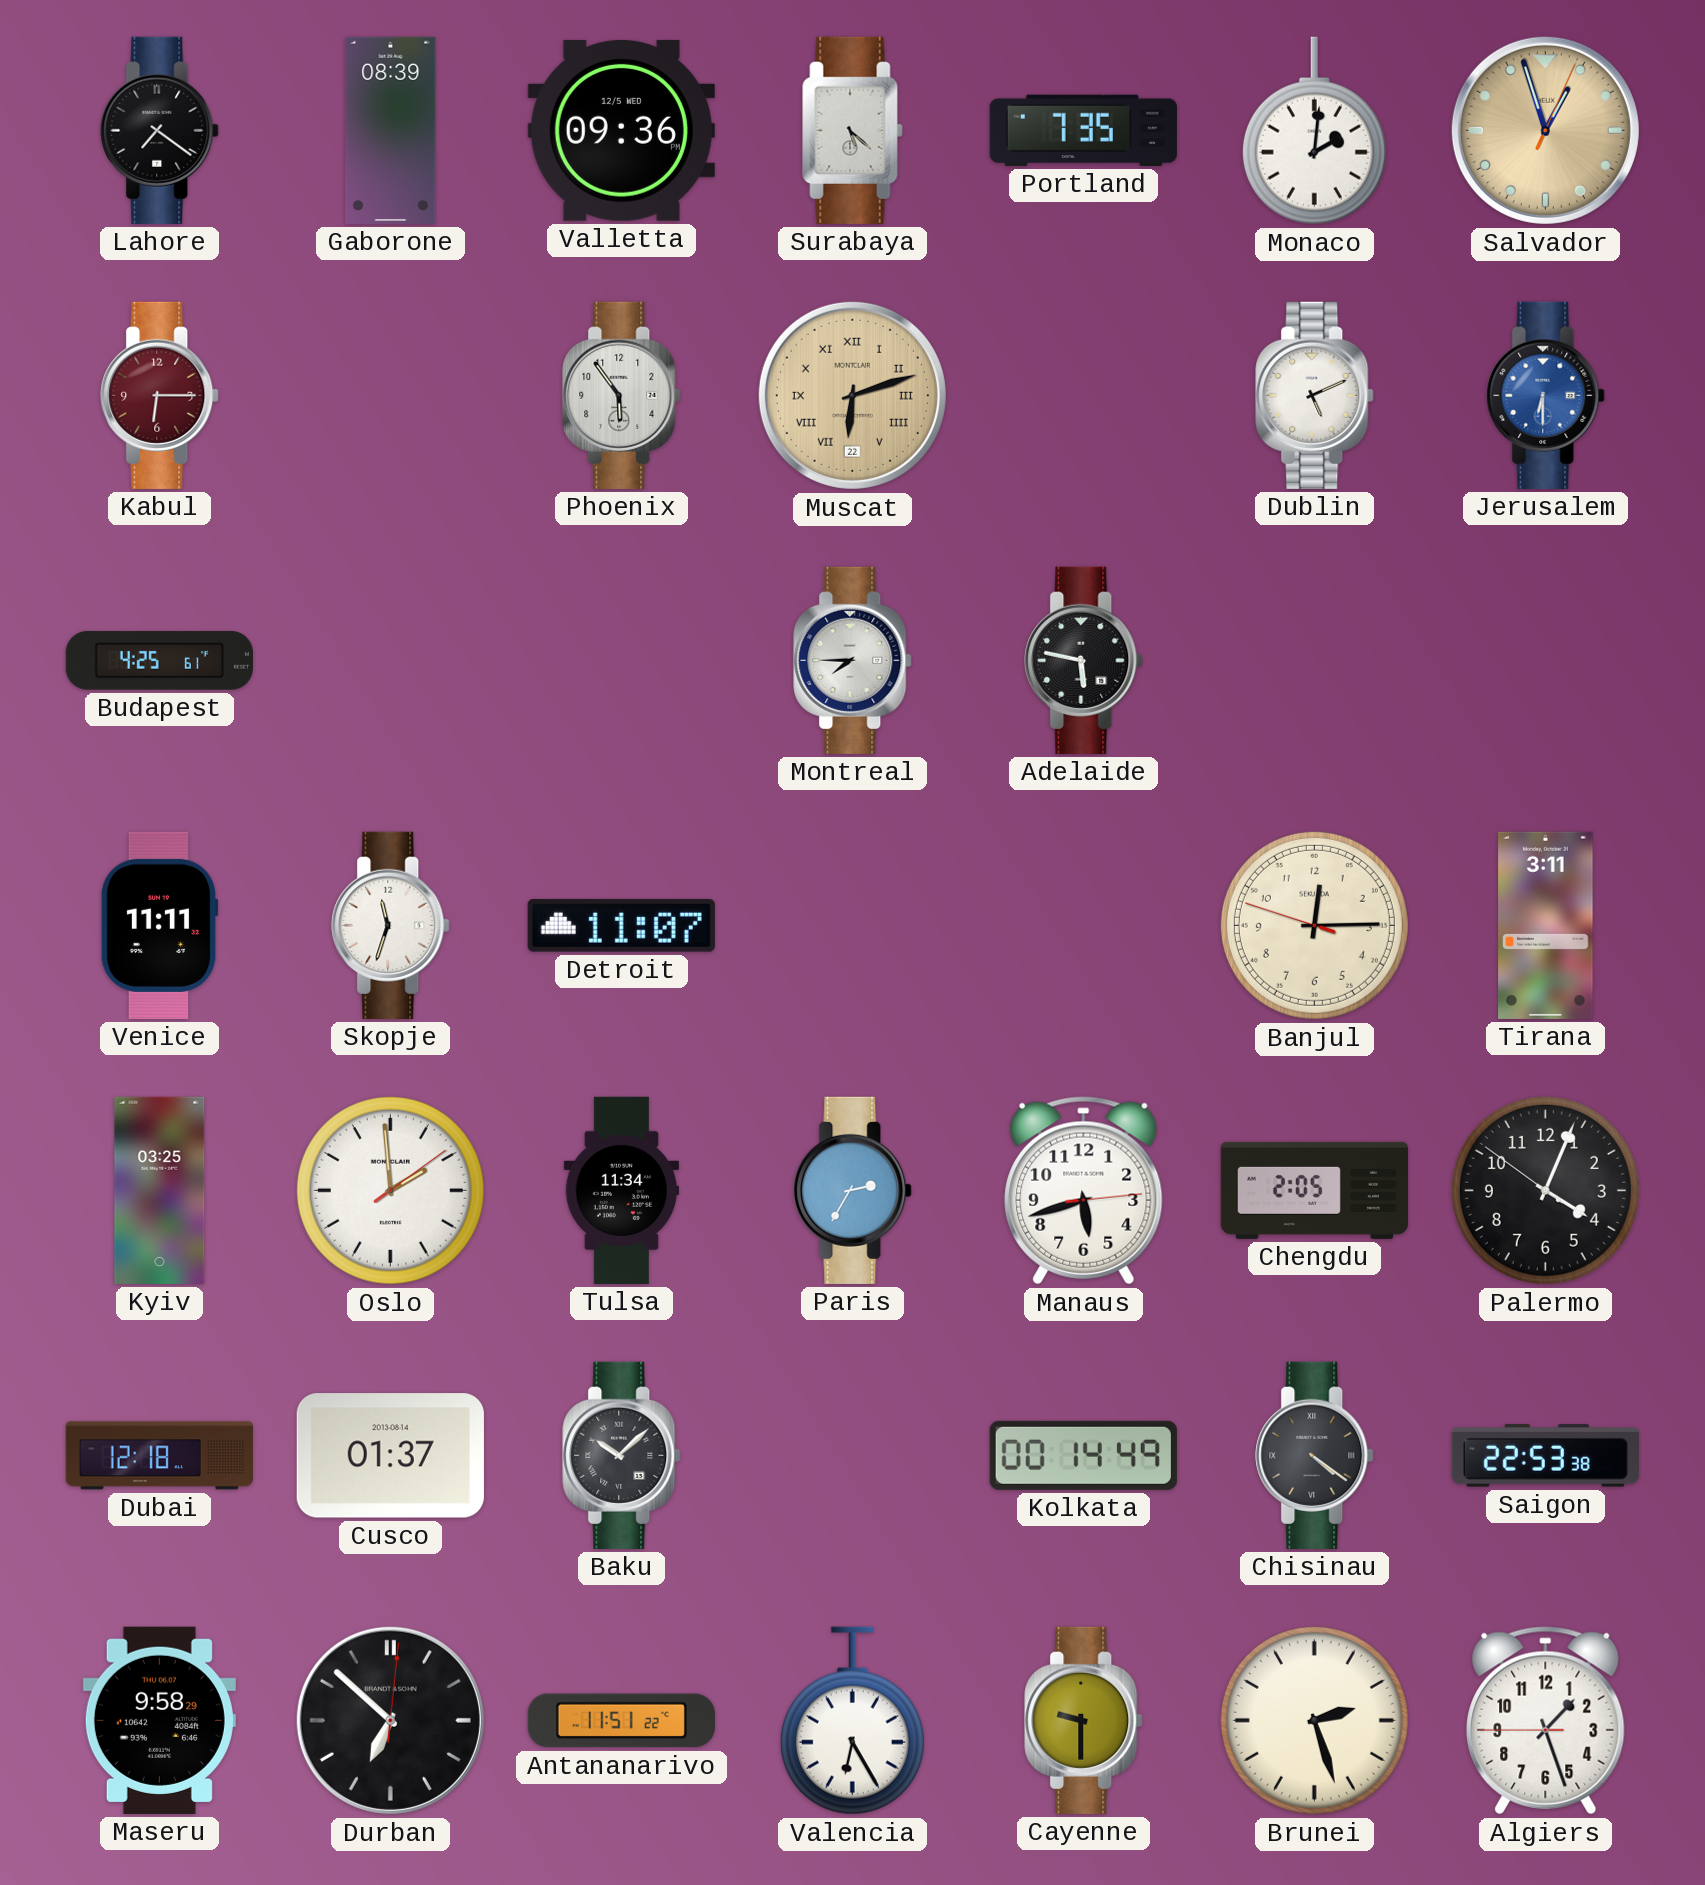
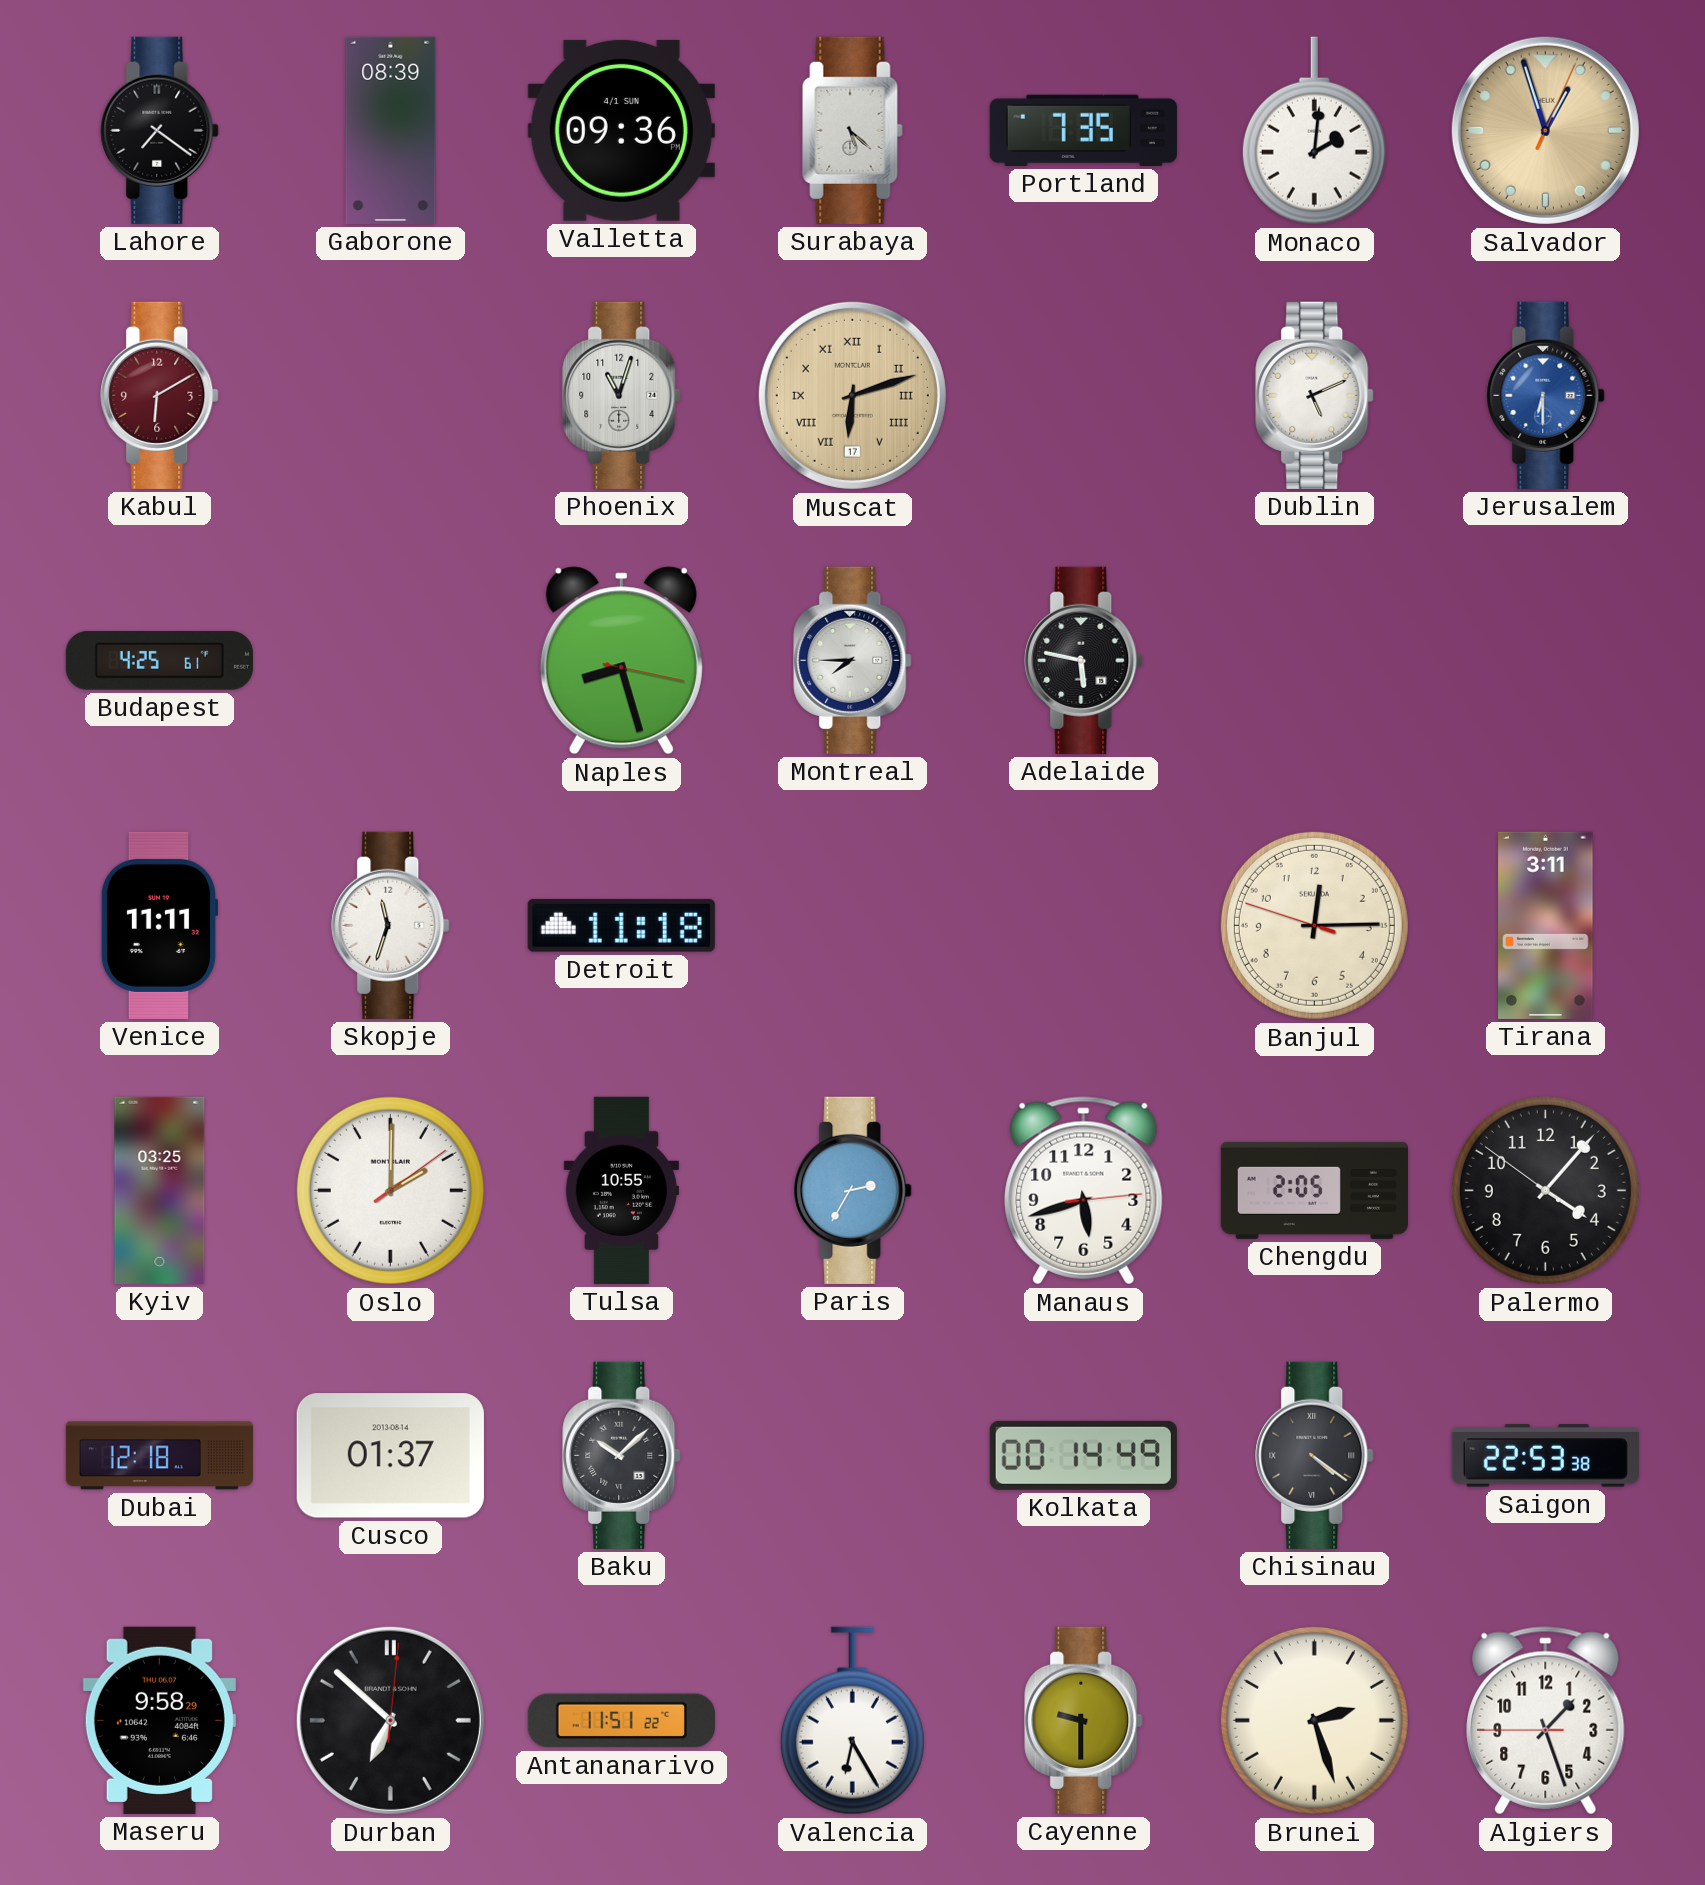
Valletta date: 12/5 WED -> 4/1 SUN (621, 130)
Kabul: 6:15 -> 6:10 (160, 395)
Phoenix: 5:54 -> 11:03 (622, 395)
Muscat date: 22 -> 17 (852, 395)
Naples: none -> 8:27 (621, 661)
Detroit: 11:07 -> 11:18 (621, 925)
Oslo: 1:59 -> 2:00 (390, 1190)
Tulsa: 11:34 -> 10:55 (621, 1190)
Palermo: 4:03 -> 4:06 (1545, 1190)
